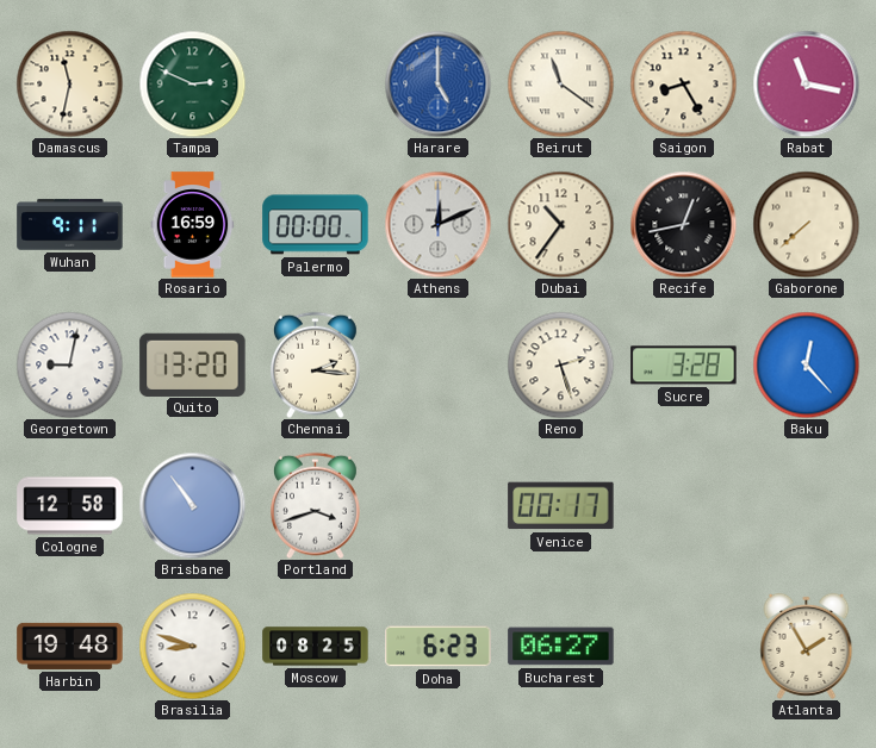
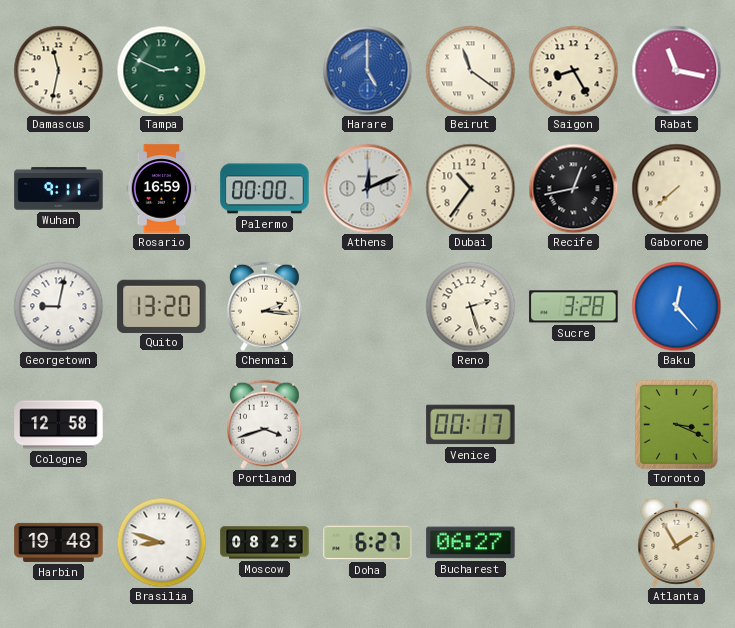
Brisbane: 10:54 -> none (192, 505)
Toronto: none -> 3:19 (676, 424)
Doha: 6:23 -> 6:27 (368, 543)
